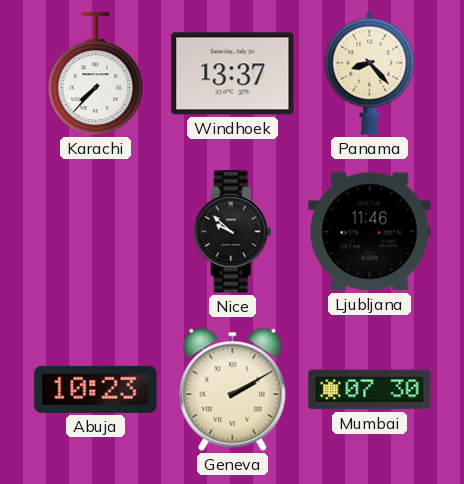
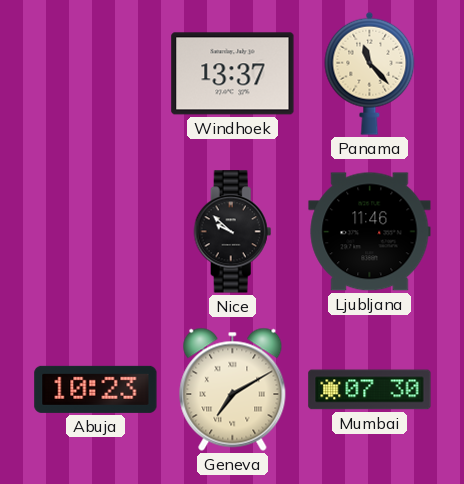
Karachi: 7:37 -> none (96, 74)
Panama: 8:23 -> 11:23 (370, 73)
Geneva: 2:10 -> 7:10 (233, 389)
